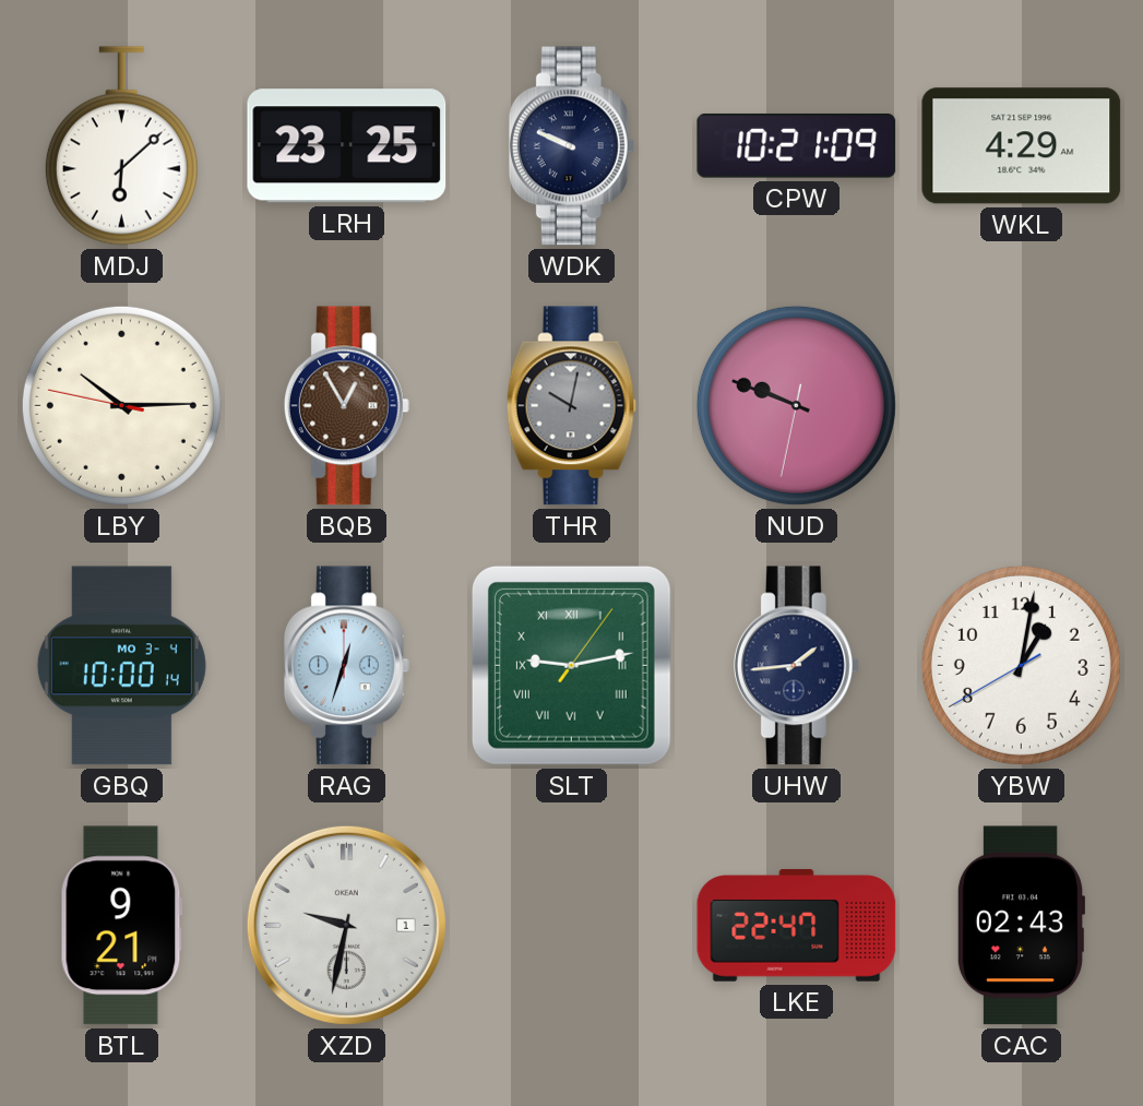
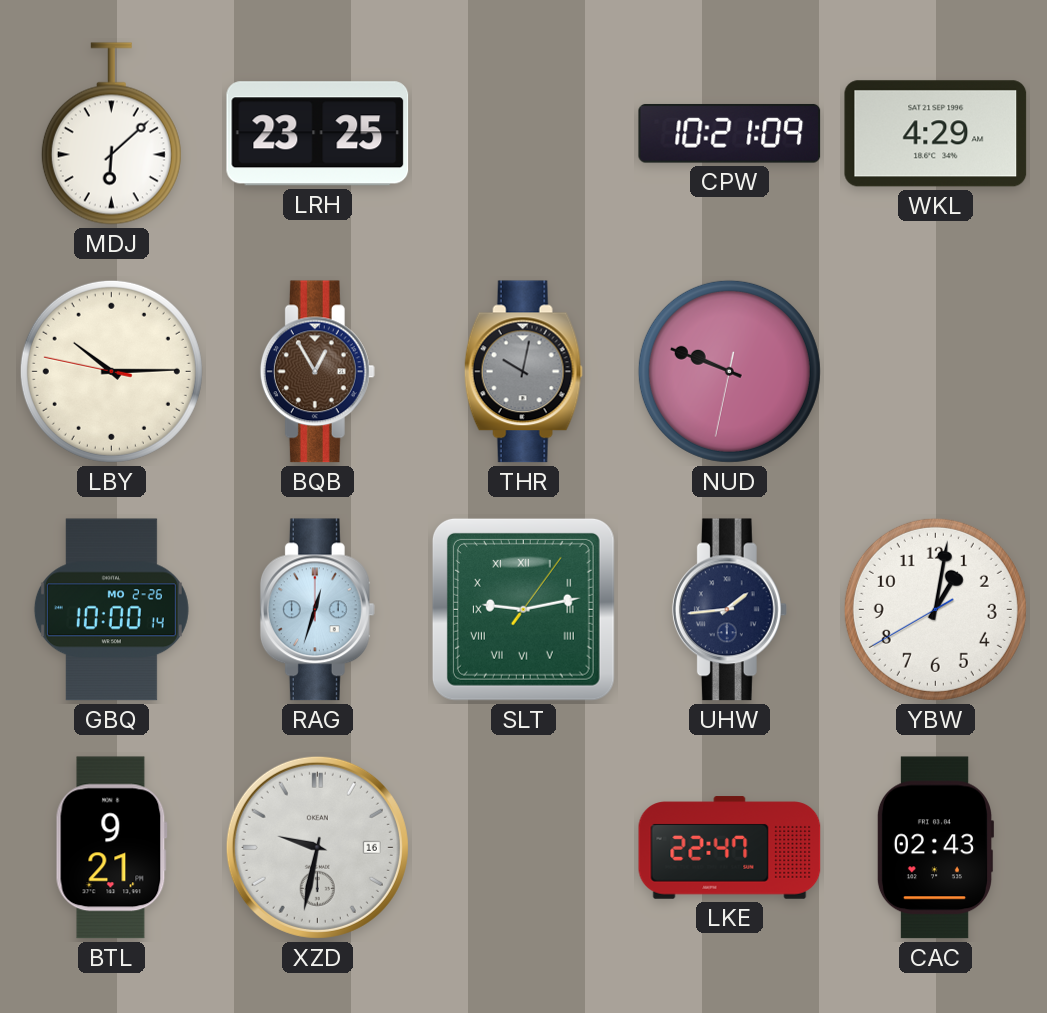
WDK: 9:49 -> none (571, 146)
GBQ date: MO 3-4 -> MO 2-26 (111, 610)
XZD date: 1 -> 16 (317, 847)
